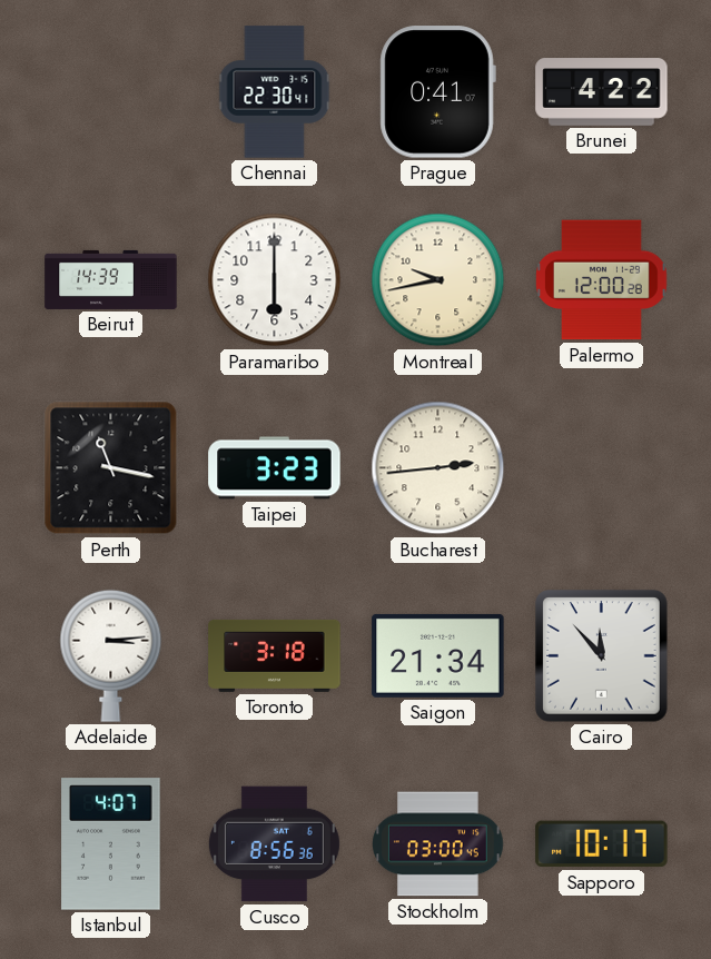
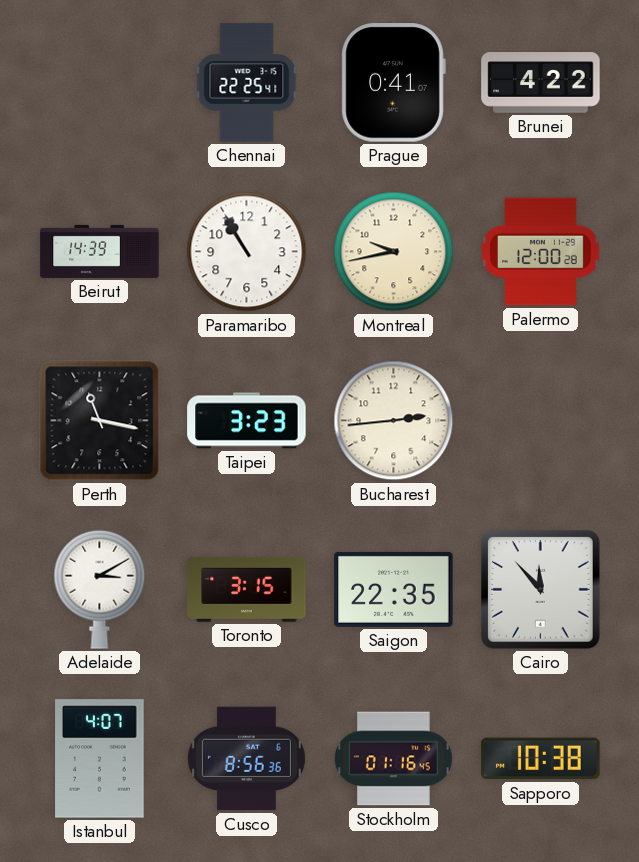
Chennai: 22:30 -> 22:25 (247, 83)
Paramaribo: 6:00 -> 10:55 (247, 252)
Adelaide: 3:14 -> 3:10 (100, 589)
Toronto: 3:18 -> 3:15 (247, 589)
Saigon: 21:34 -> 22:35 (394, 589)
Stockholm: 03:00 -> 01:16 (394, 759)
Sapporo: 10:17 -> 10:38 (541, 759)
